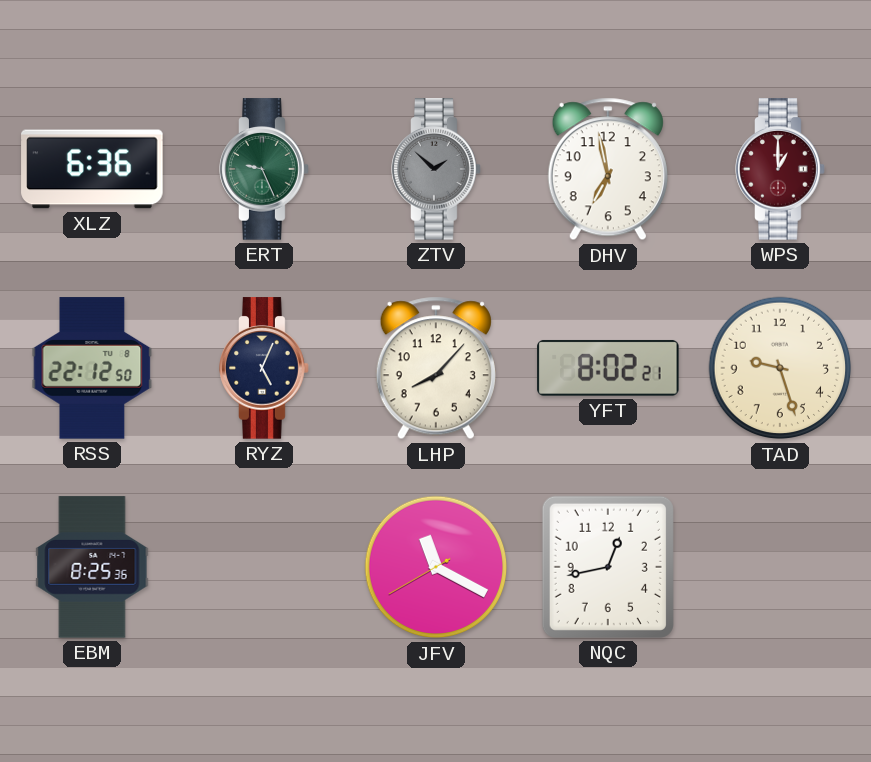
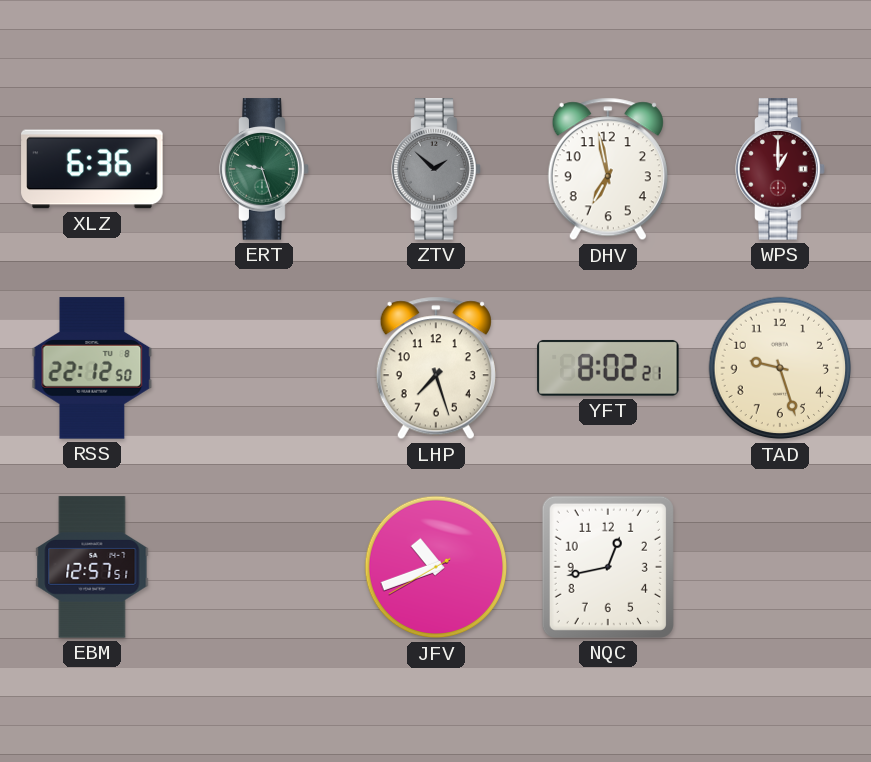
ERT: 9:26 -> 9:27 (264, 169)
RYZ: 5:04 -> none (264, 368)
LHP: 8:07 -> 7:27 (436, 368)
EBM: 8:25 -> 12:57 (92, 567)
JFV: 11:19 -> 10:41 (436, 567)
